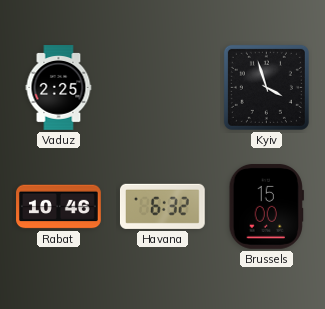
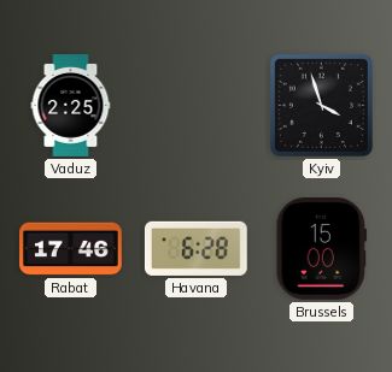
Rabat: 10:46 -> 17:46 (71, 249)
Havana: 6:32 -> 6:28 (195, 248)
